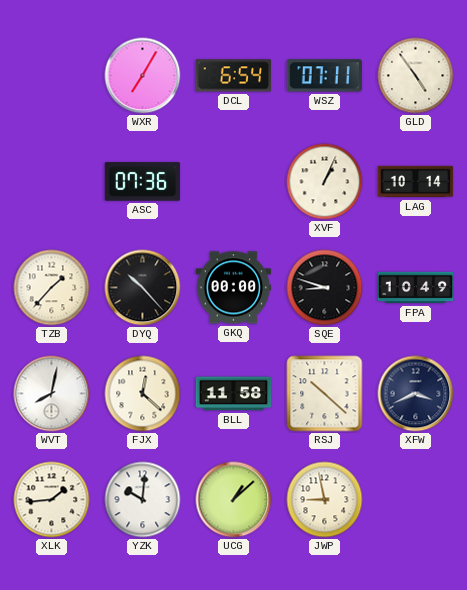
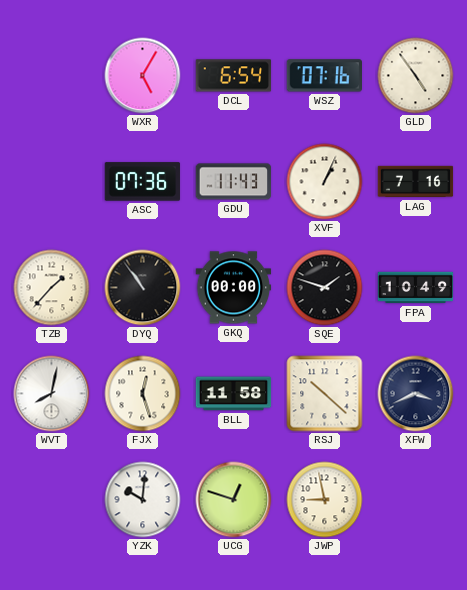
WXR: 7:05 -> 5:05 (143, 76)
WSZ: 07:11 -> 07:16 (324, 76)
GDU: none -> 11:43 (234, 182)
LAG: 10:14 -> 7:16 (416, 182)
DYQ: 10:23 -> 10:54 (143, 288)
SQE: 8:48 -> 1:48 (325, 288)
FJX: 12:22 -> 12:27 (143, 394)
XLK: 1:44 -> none (52, 500)
UCG: 1:08 -> 12:48 (234, 500)
